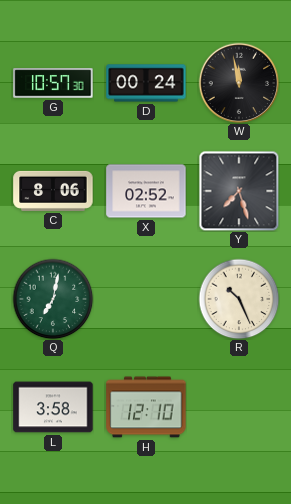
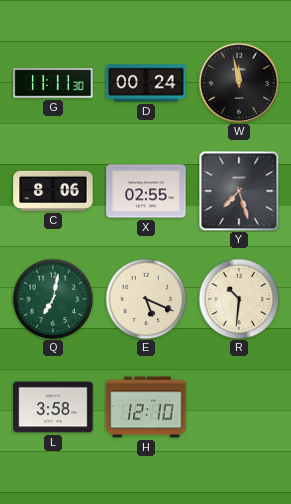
G: 10:57 -> 11:11 (53, 83)
X: 02:52 -> 02:55 (146, 191)
E: none -> 5:19 (146, 299)
R: 10:26 -> 10:31 (239, 299)
